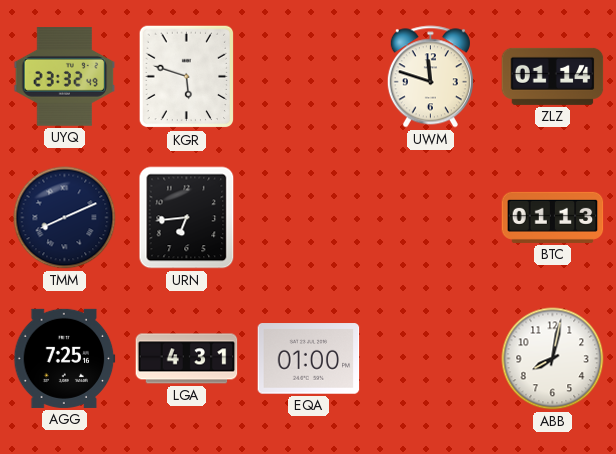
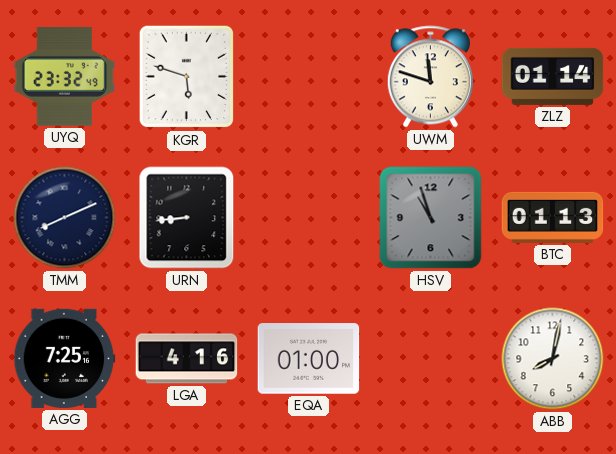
URN: 6:44 -> 8:44 (187, 218)
HSV: none -> 10:57 (431, 218)
LGA: 4:31 -> 4:16 (187, 359)
